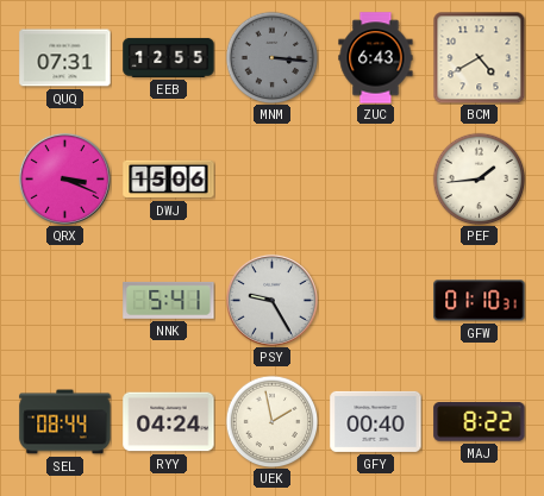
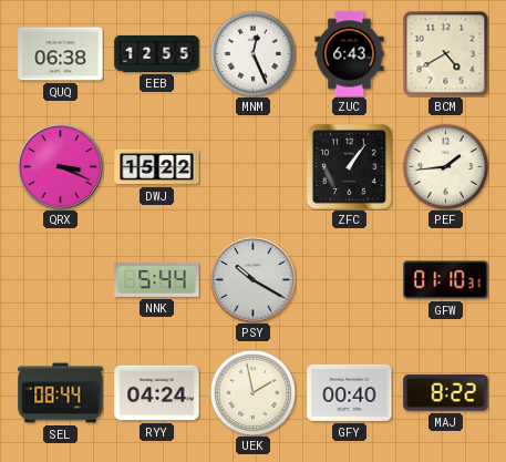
QUQ: 07:31 -> 06:38 (61, 54)
MNM: 3:16 -> 12:26 (252, 53)
MNM dial: grey -> white (252, 53)
DWJ: 15:06 -> 15:22 (157, 167)
ZFC: none -> 1:06 (349, 166)
NNK: 5:41 -> 5:44 (157, 279)
PSY: 9:25 -> 10:20 (252, 279)
